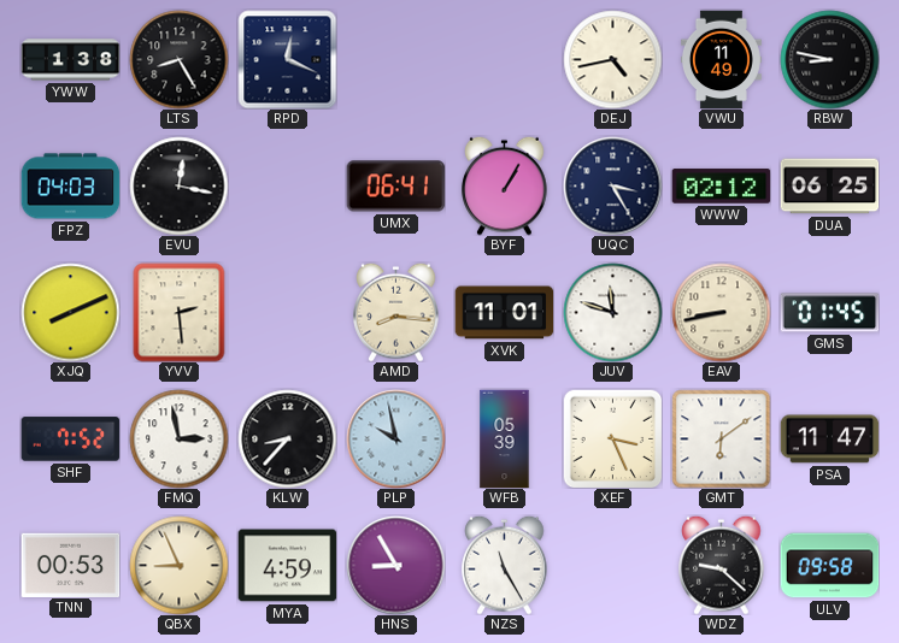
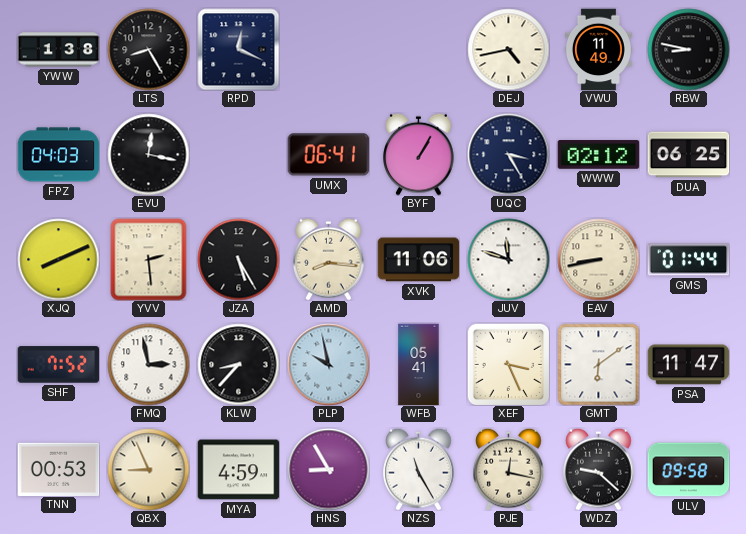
JZA: none -> 5:25 (238, 259)
XVK: 11:01 -> 11:06 (418, 260)
GMS: 01:45 -> 01:44 (688, 260)
WFB: 05:39 -> 05:41 (419, 364)
PJE: none -> 12:17 (509, 469)
